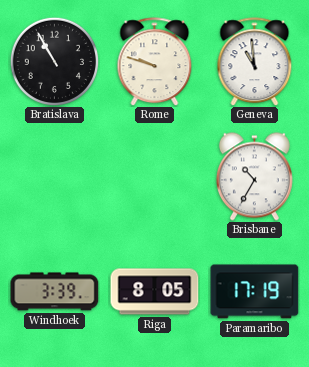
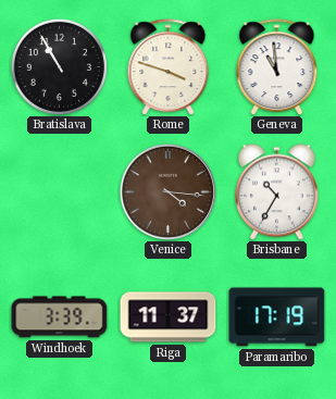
Rome: 9:48 -> 3:48 (169, 67)
Venice: none -> 4:16 (167, 191)
Riga: 8:05 -> 11:37 (169, 317)
